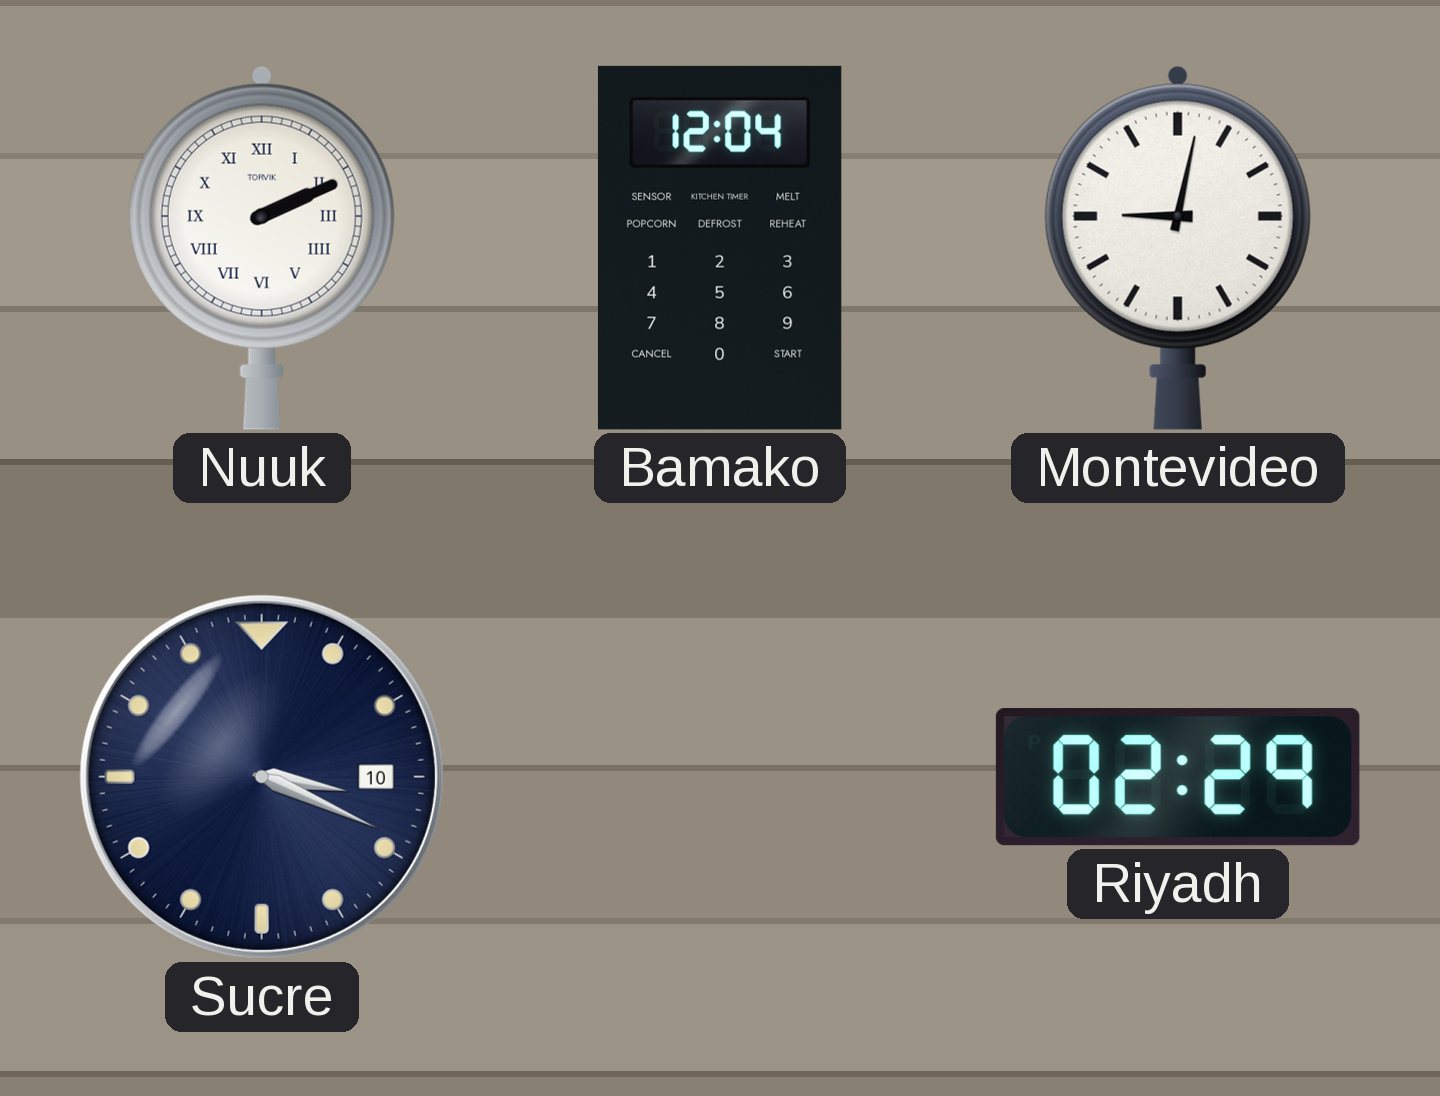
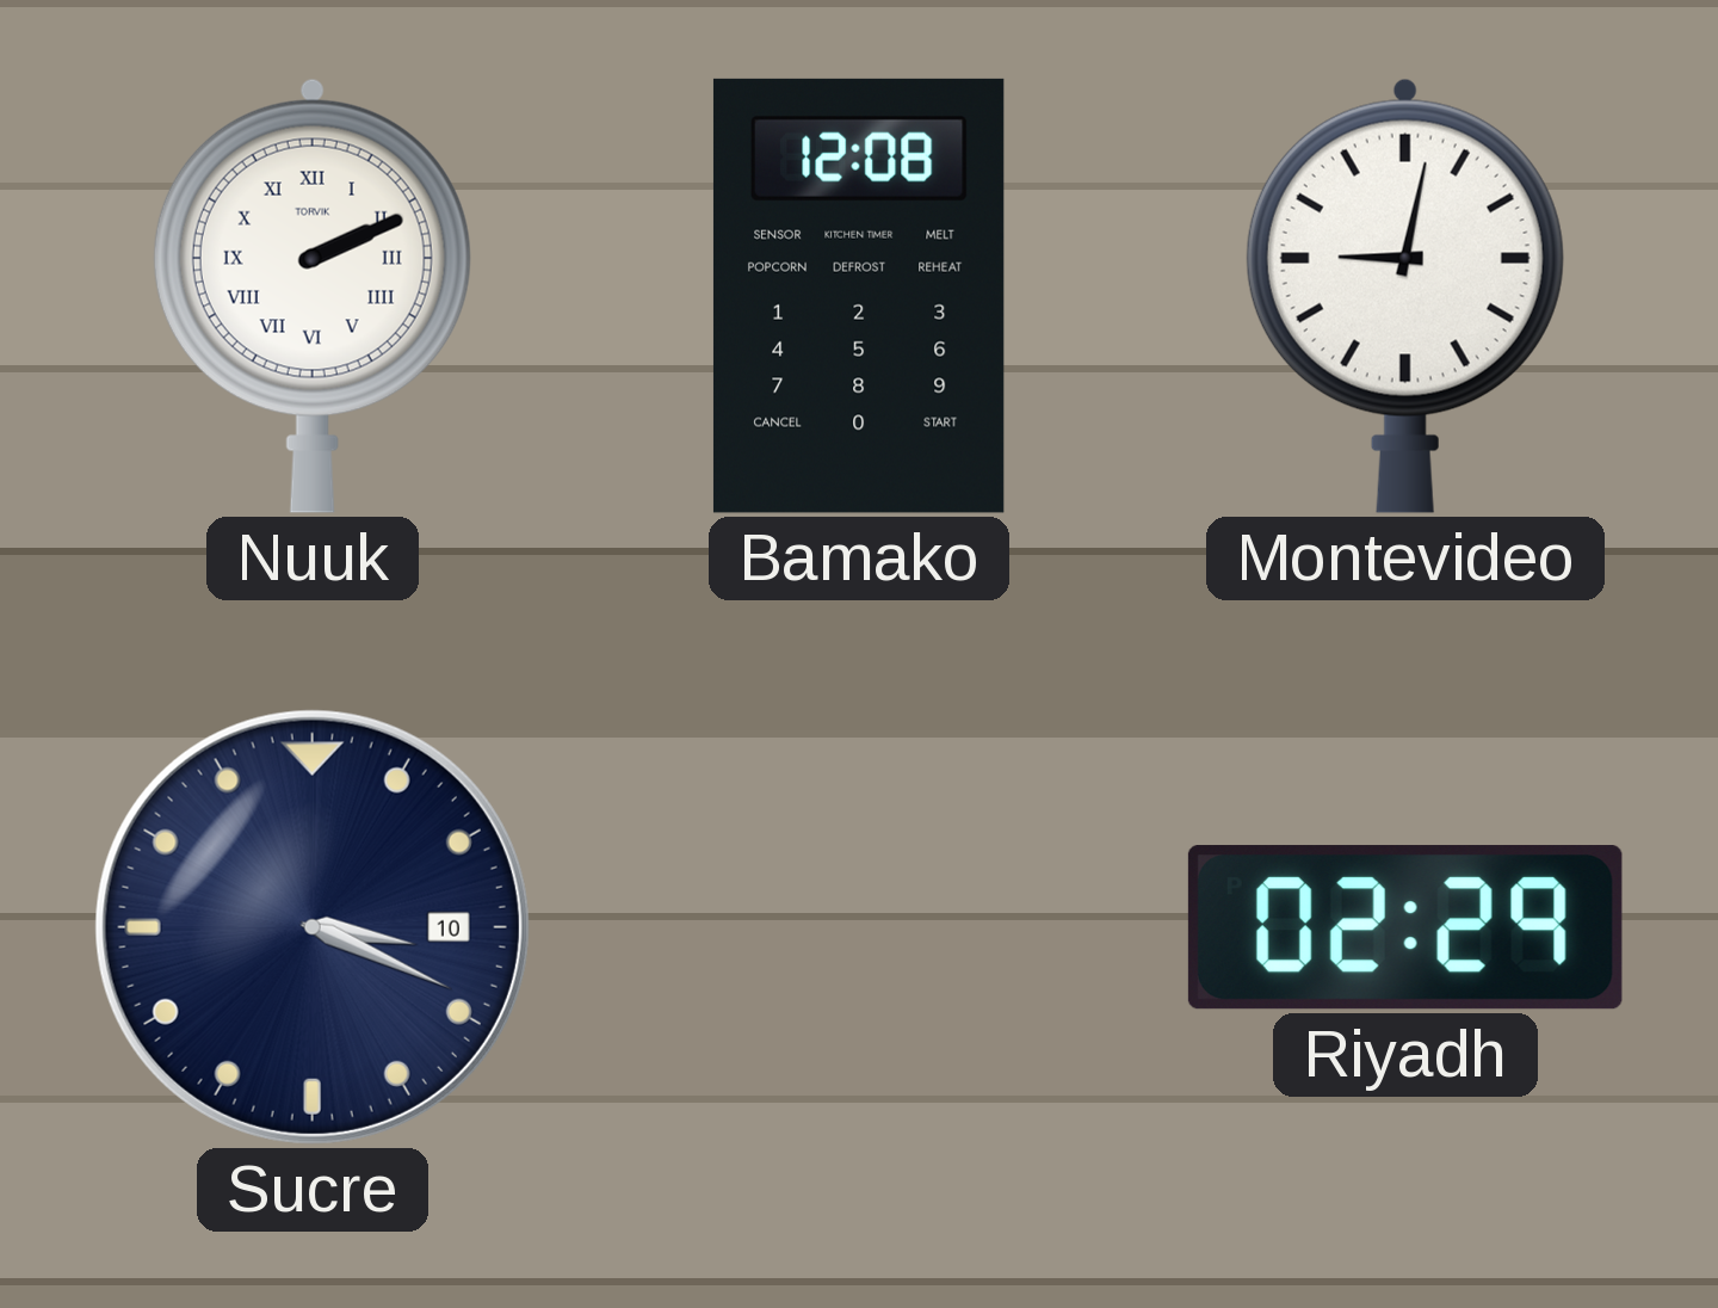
Bamako: 12:04 -> 12:08 (859, 296)
